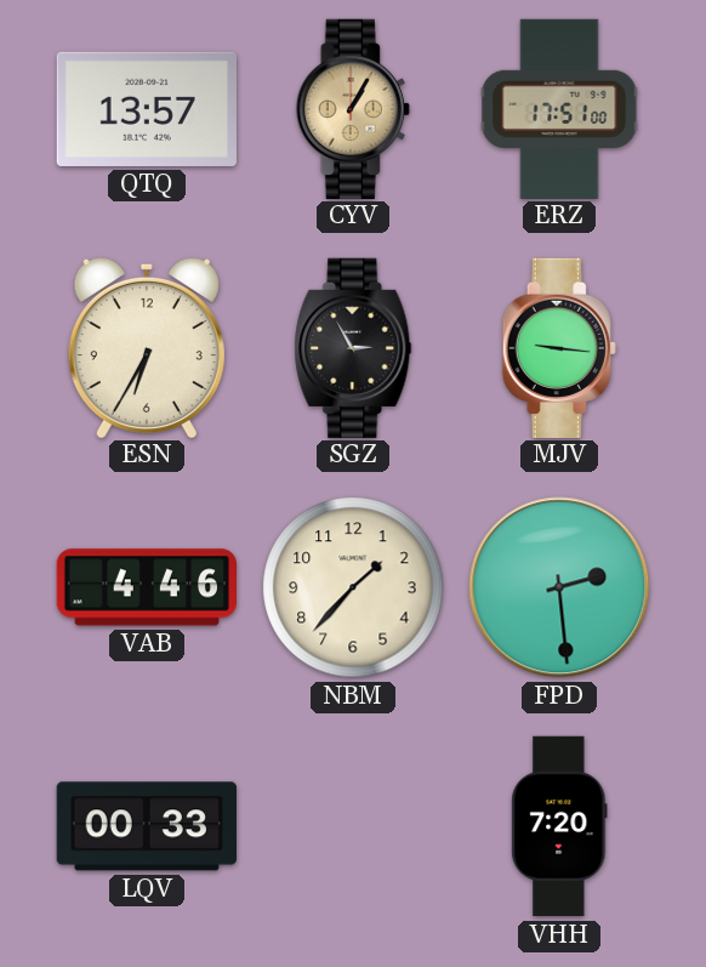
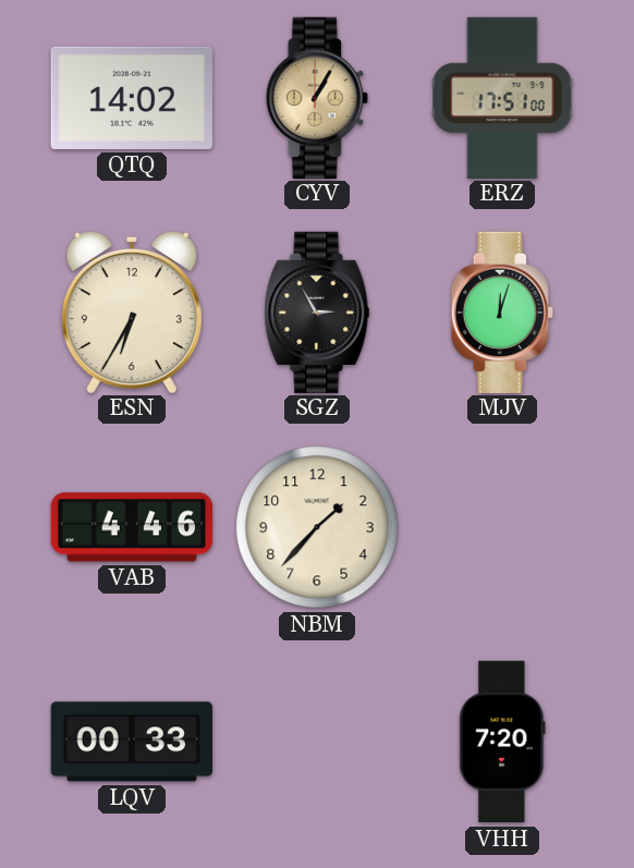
QTQ: 13:57 -> 14:02 (132, 98)
MJV: 9:16 -> 12:03 (502, 311)
FPD: 2:29 -> none (559, 587)
